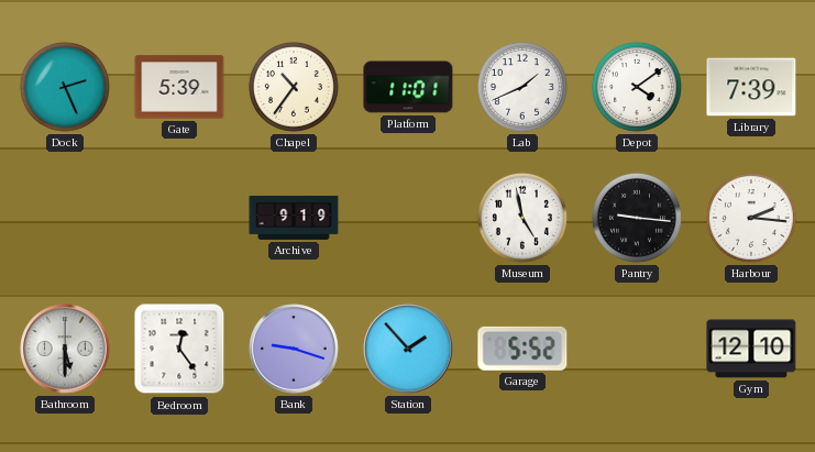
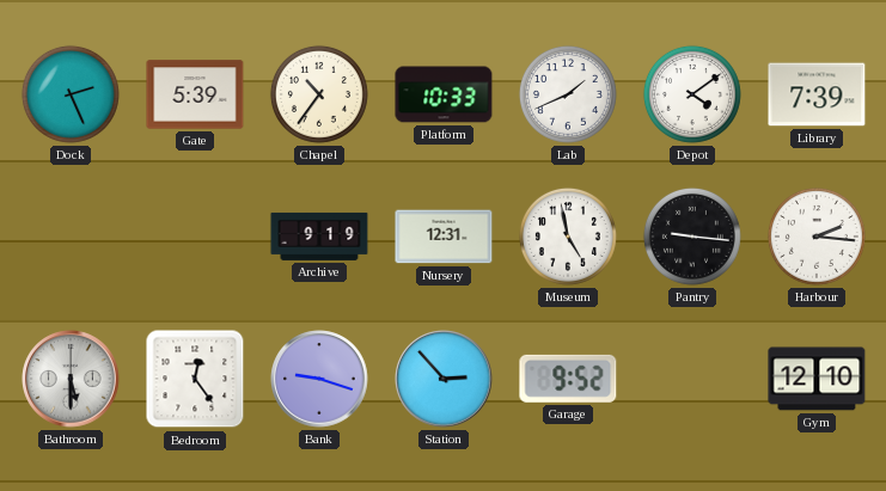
Platform: 11:01 -> 10:33 (444, 94)
Nursery: none -> 12:31 (444, 237)
Station: 1:53 -> 2:53 (444, 379)
Garage: 5:52 -> 9:52 (568, 379)
